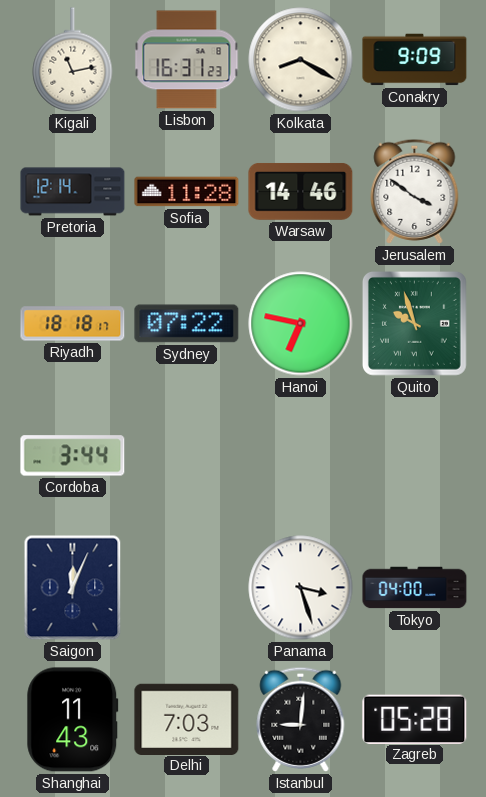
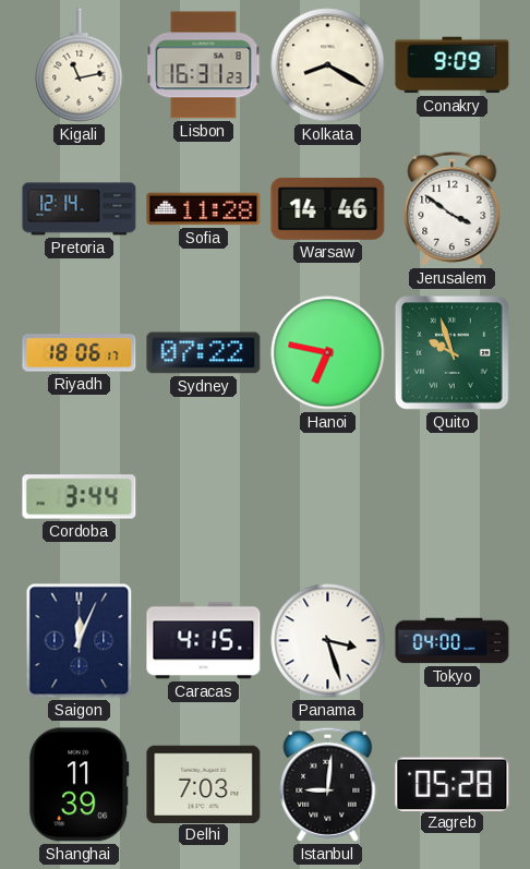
Riyadh: 18:18 -> 18:06 (80, 353)
Caracas: none -> 4:15 (204, 641)
Shanghai: 11:43 -> 11:39 (80, 785)
